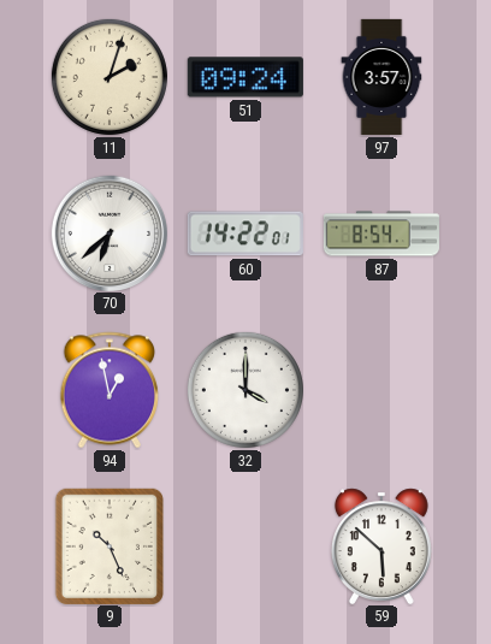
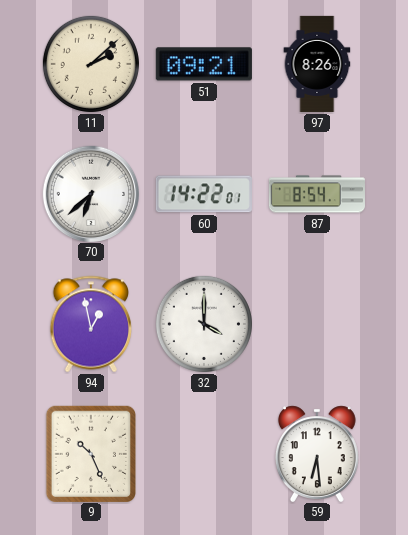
11: 2:03 -> 2:08 (91, 64)
51: 09:24 -> 09:21 (204, 64)
97: 3:57 -> 8:26 (317, 64)
59: 5:52 -> 6:29 (317, 453)
